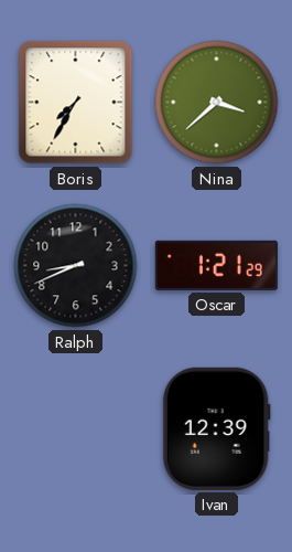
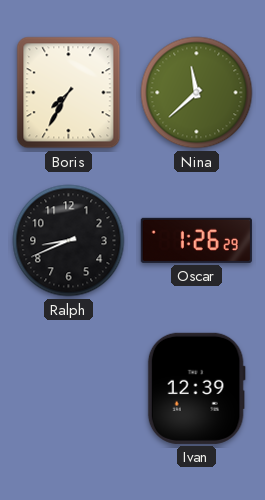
Nina: 3:38 -> 11:38 (197, 93)
Oscar: 1:21 -> 1:26 (196, 240)
